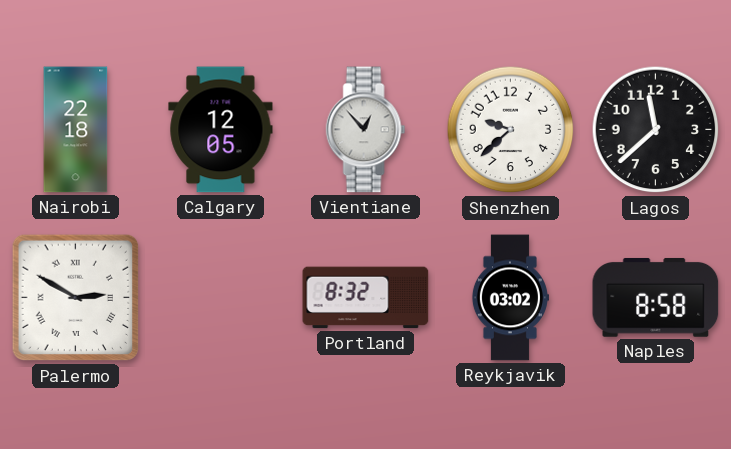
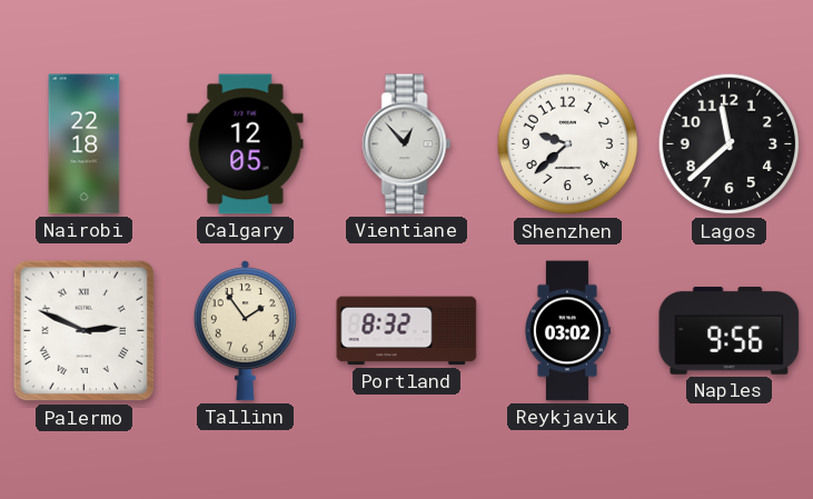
Palermo: 2:50 -> 2:49 (85, 331)
Tallinn: none -> 1:54 (245, 331)
Naples: 8:58 -> 9:56 (730, 330)
